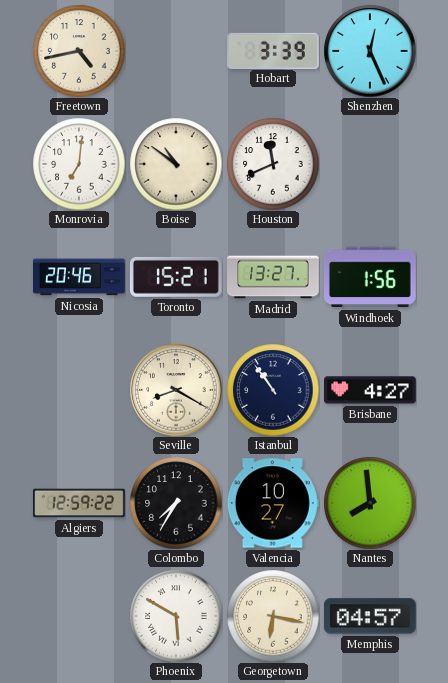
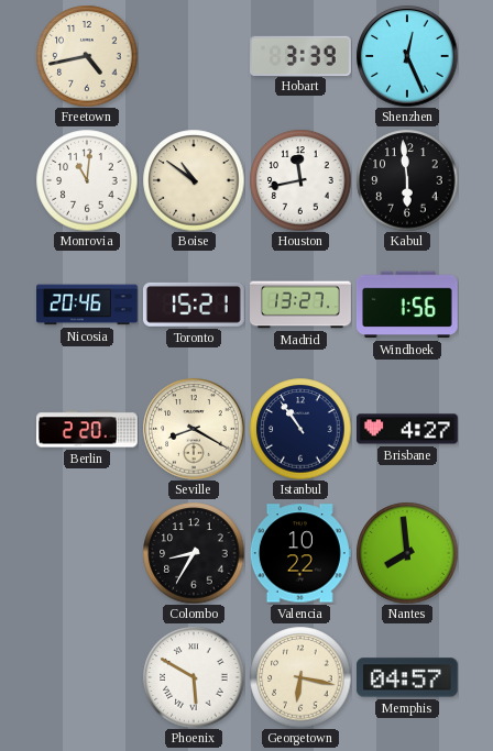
Monrovia: 7:01 -> 11:01 (87, 180)
Houston: 11:41 -> 11:43 (300, 180)
Kabul: none -> 5:59 (407, 180)
Berlin: none -> 2:20 (88, 429)
Algiers: 12:59 -> none (79, 503)
Colombo: 7:35 -> 8:35 (194, 553)
Valencia: 10:27 -> 10:22 (300, 553)
